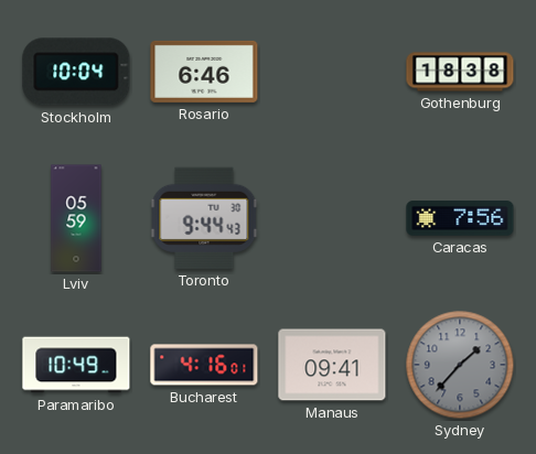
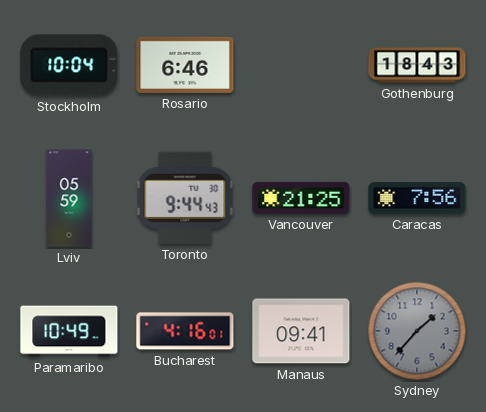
Gothenburg: 18:38 -> 18:43 (417, 65)
Vancouver: none -> 21:25 (301, 198)
